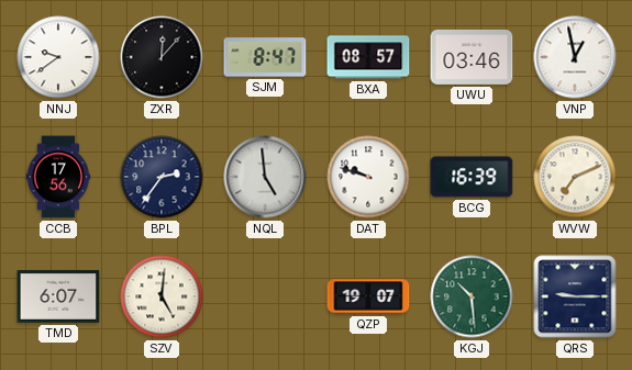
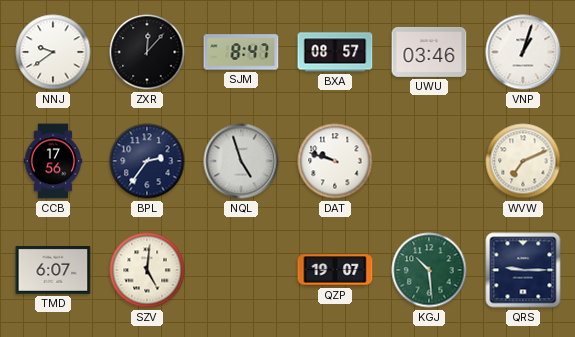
VNP: 12:58 -> 1:03 (523, 52)
NQL: 4:59 -> 4:57 (241, 161)
BCG: 16:39 -> none (472, 177)
